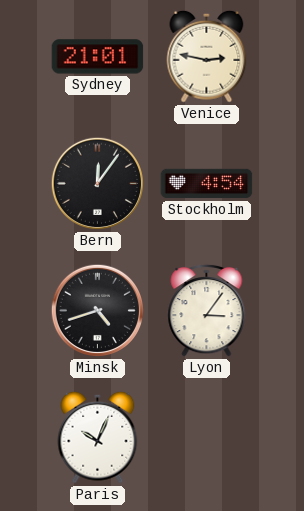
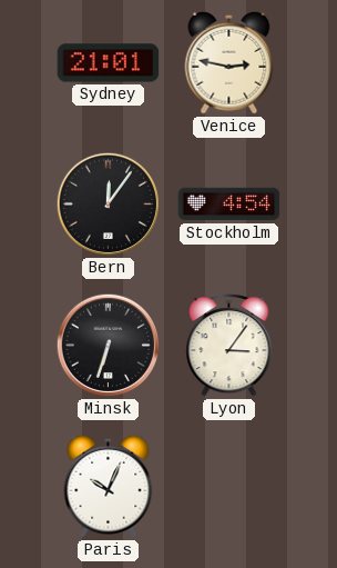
Minsk: 4:42 -> 6:33 (108, 345)
